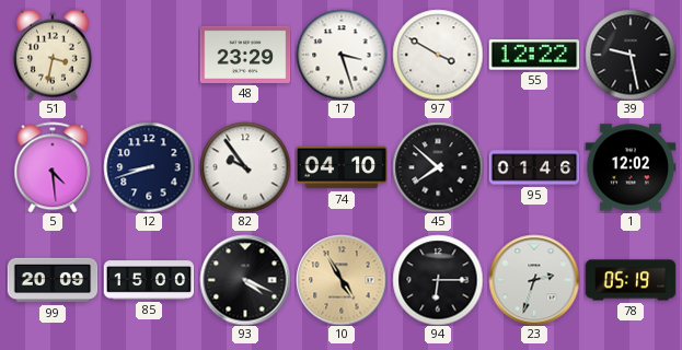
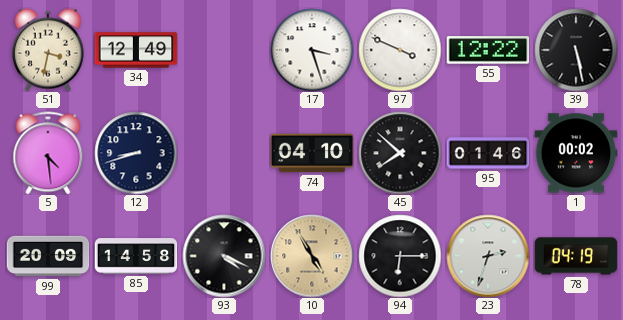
34: none -> 12:49 (136, 50)
48: 23:29 -> none (245, 55)
97: 3:50 -> 3:49 (400, 50)
39: 9:28 -> 5:28 (576, 50)
82: 9:54 -> none (245, 167)
1: 12:02 -> 00:02 (576, 153)
85: 15:00 -> 14:58 (136, 256)
78: 05:19 -> 04:19 (576, 256)
